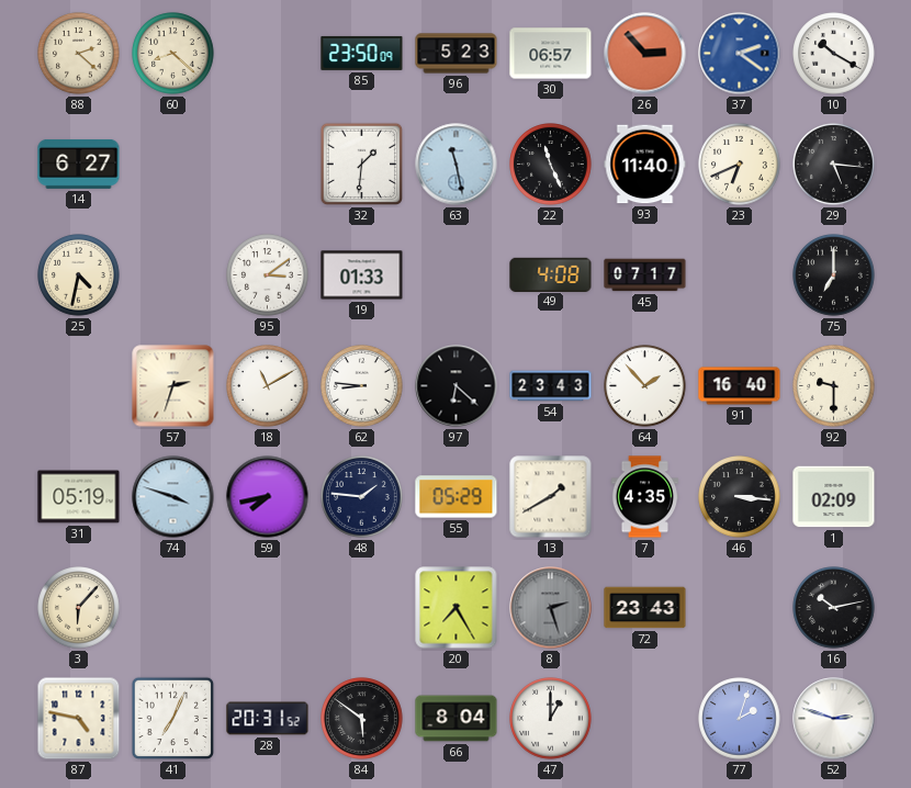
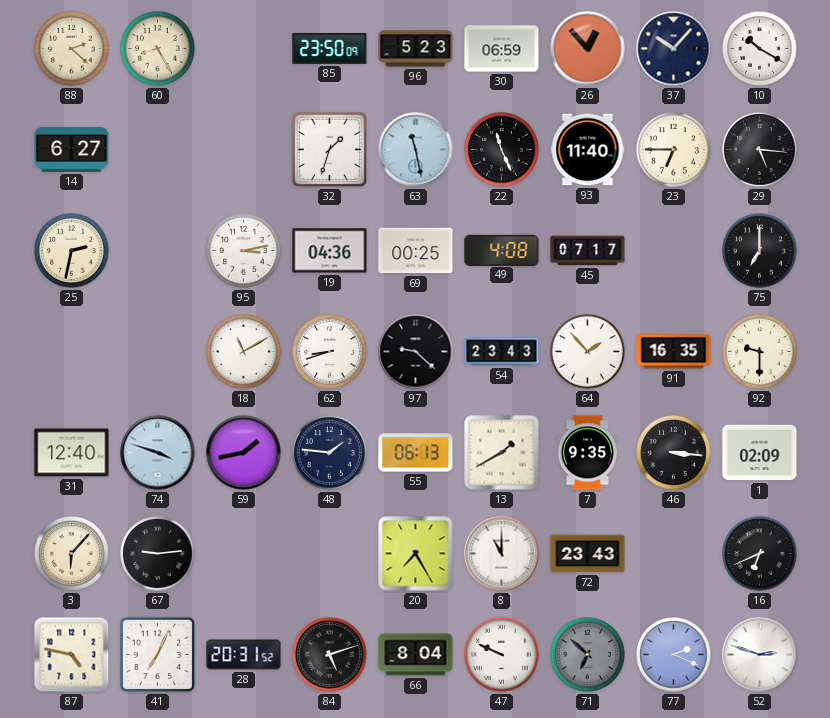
60: 8:22 -> 8:25 (158, 49)
30: 06:57 -> 06:59 (502, 49)
26: 2:53 -> 12:53 (588, 49)
37: 2:21 -> 10:07 (674, 49)
37 dial: blue -> navy (674, 49)
32: 1:31 -> 1:33 (330, 150)
23: 6:41 -> 6:45 (674, 150)
25: 4:32 -> 2:32 (72, 251)
95: 3:09 -> 3:13 (244, 251)
19: 01:33 -> 04:36 (330, 251)
69: none -> 00:25 (416, 251)
57: 2:33 -> none (173, 386)
62: 8:46 -> 8:42 (330, 352)
97: 6:22 -> 9:22 (416, 352)
91: 16:40 -> 16:35 (674, 352)
31: 05:19 -> 12:40 (72, 453)
59: 7:43 -> 1:43 (244, 453)
55: 05:29 -> 06:13 (416, 453)
7: 4:35 -> 9:35 (587, 453)
67: none -> 9:14 (158, 554)
8: 2:27 -> 11:00 (502, 554)
8 dial: grey -> white (502, 554)
16: 10:13 -> 6:41 (760, 554)
84: 5:51 -> 5:12 (330, 655)
47: 1:00 -> 9:49 (502, 655)
71: none -> 6:52 (588, 655)
77: 2:03 -> 2:19 (674, 655)
